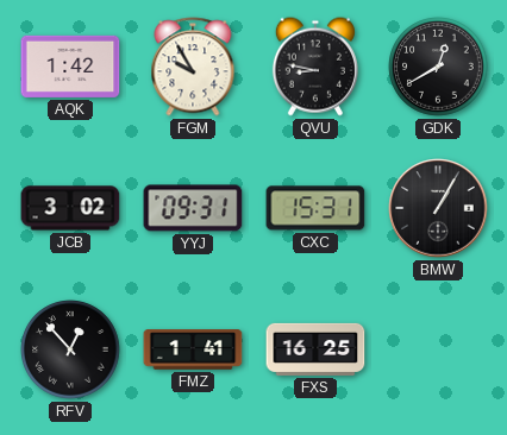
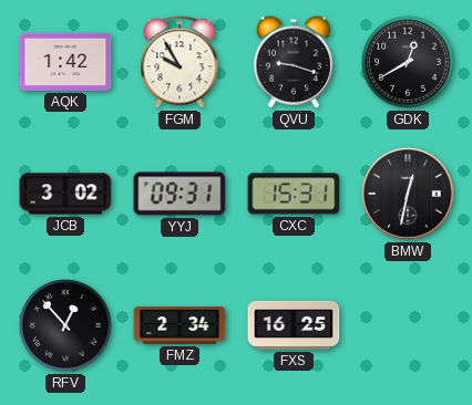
QVU: 8:47 -> 9:18 (294, 62)
BMW: 1:05 -> 12:32 (408, 194)
FMZ: 1:41 -> 2:34 (179, 325)
